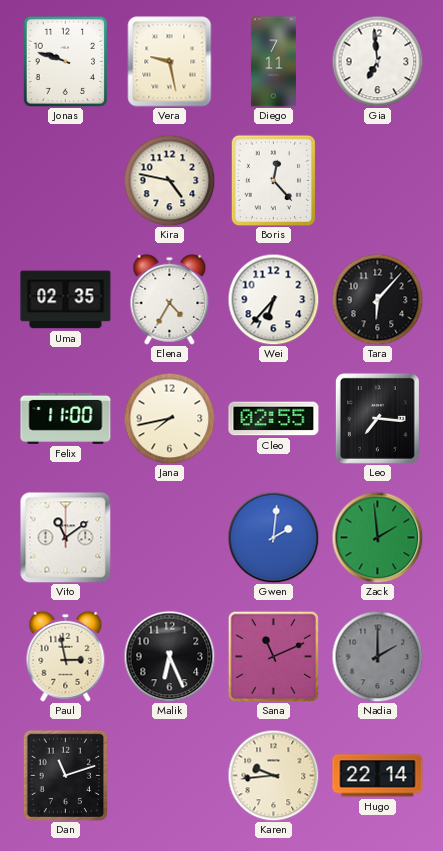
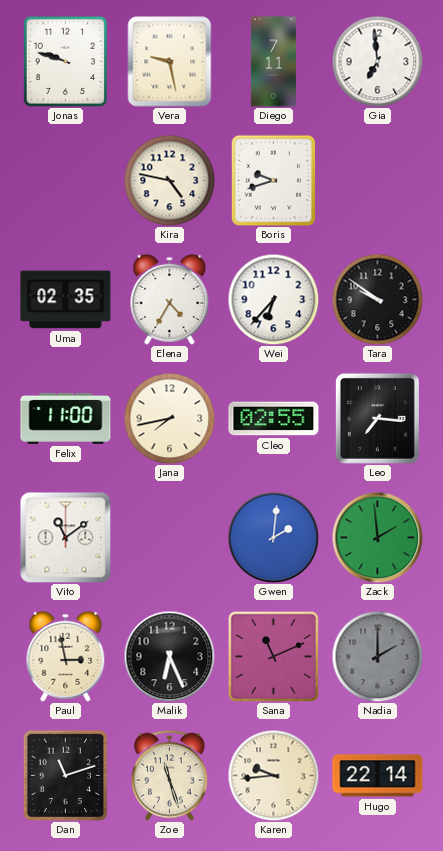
Boris: 12:23 -> 9:42 (273, 180)
Tara: 6:07 -> 9:51 (377, 299)
Zoe: none -> 11:27 (170, 775)
